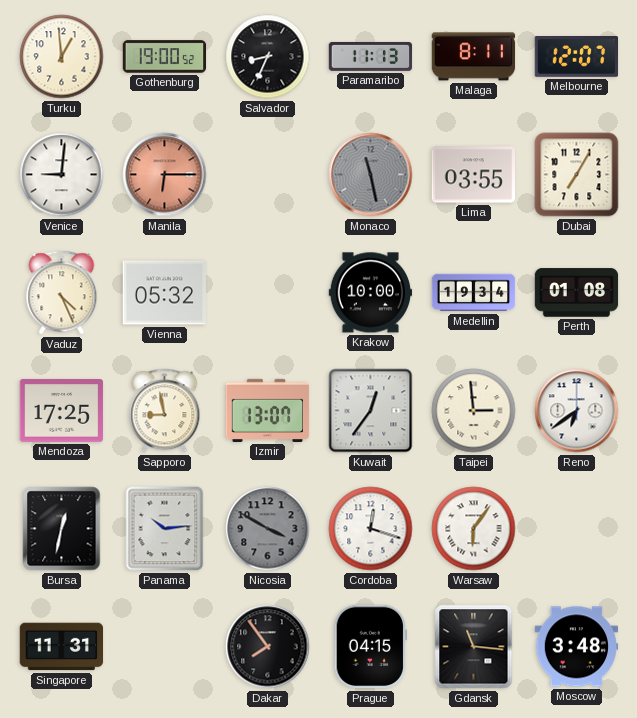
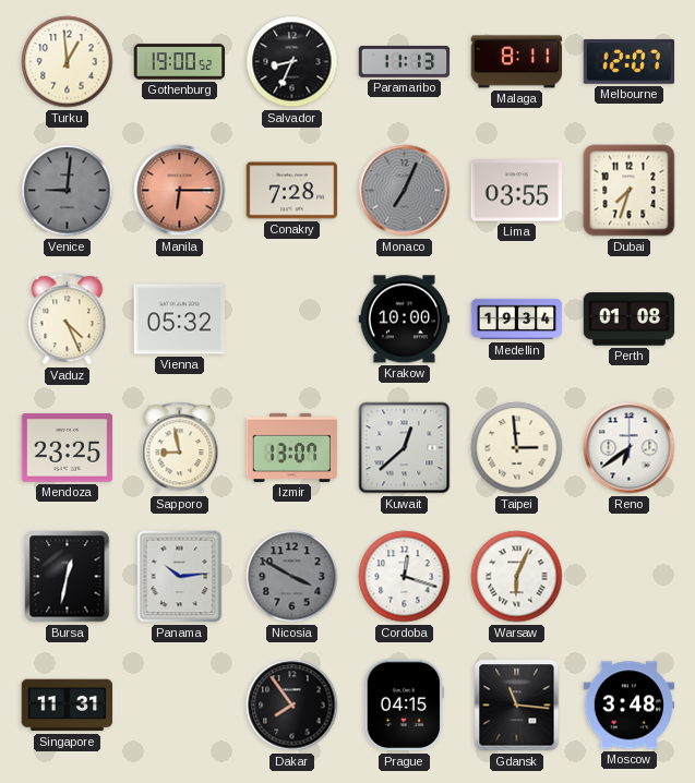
Venice dial: white -> grey (68, 191)
Conakry: none -> 7:28 (292, 191)
Monaco: 11:28 -> 7:04 (405, 191)
Dubai: 7:05 -> 7:33 (630, 191)
Mendoza: 17:25 -> 23:25 (68, 448)
Kuwait: 12:36 -> 12:38 (405, 448)
Warsaw: 6:06 -> 6:04 (517, 577)
